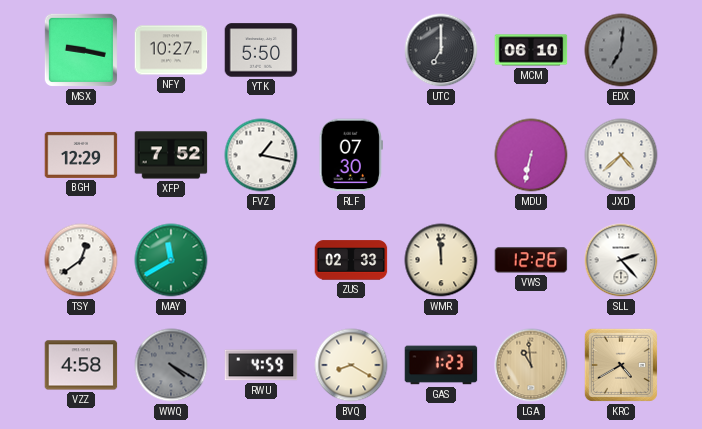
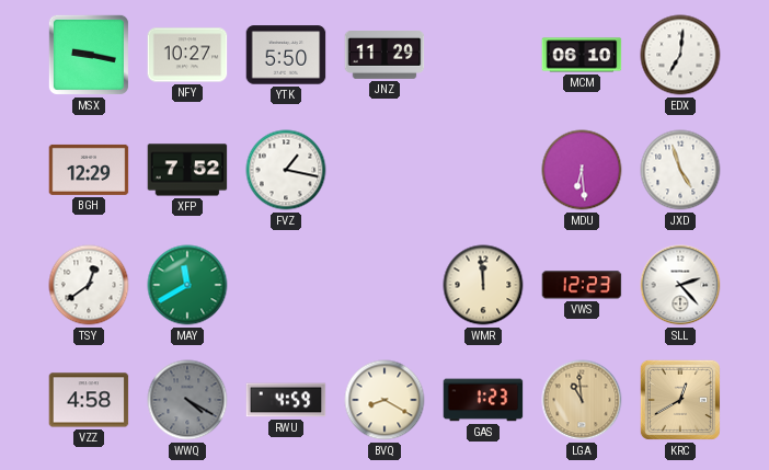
JNZ: none -> 11:29 (384, 56)
UTC: 7:00 -> none (441, 50)
EDX dial: grey -> white (680, 55)
RLF: 07:30 -> none (351, 155)
MDU: 6:32 -> 6:29 (582, 170)
JXD: 4:38 -> 4:57 (680, 170)
ZUS: 02:33 -> none (351, 260)
VWS: 12:26 -> 12:23 (582, 285)
KRC: 4:40 -> 12:40 (680, 400)
